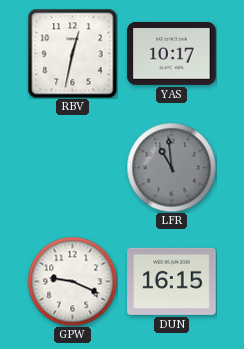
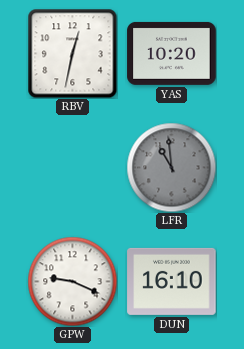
YAS: 10:17 -> 10:20 (172, 53)
DUN: 16:15 -> 16:10 (172, 281)
